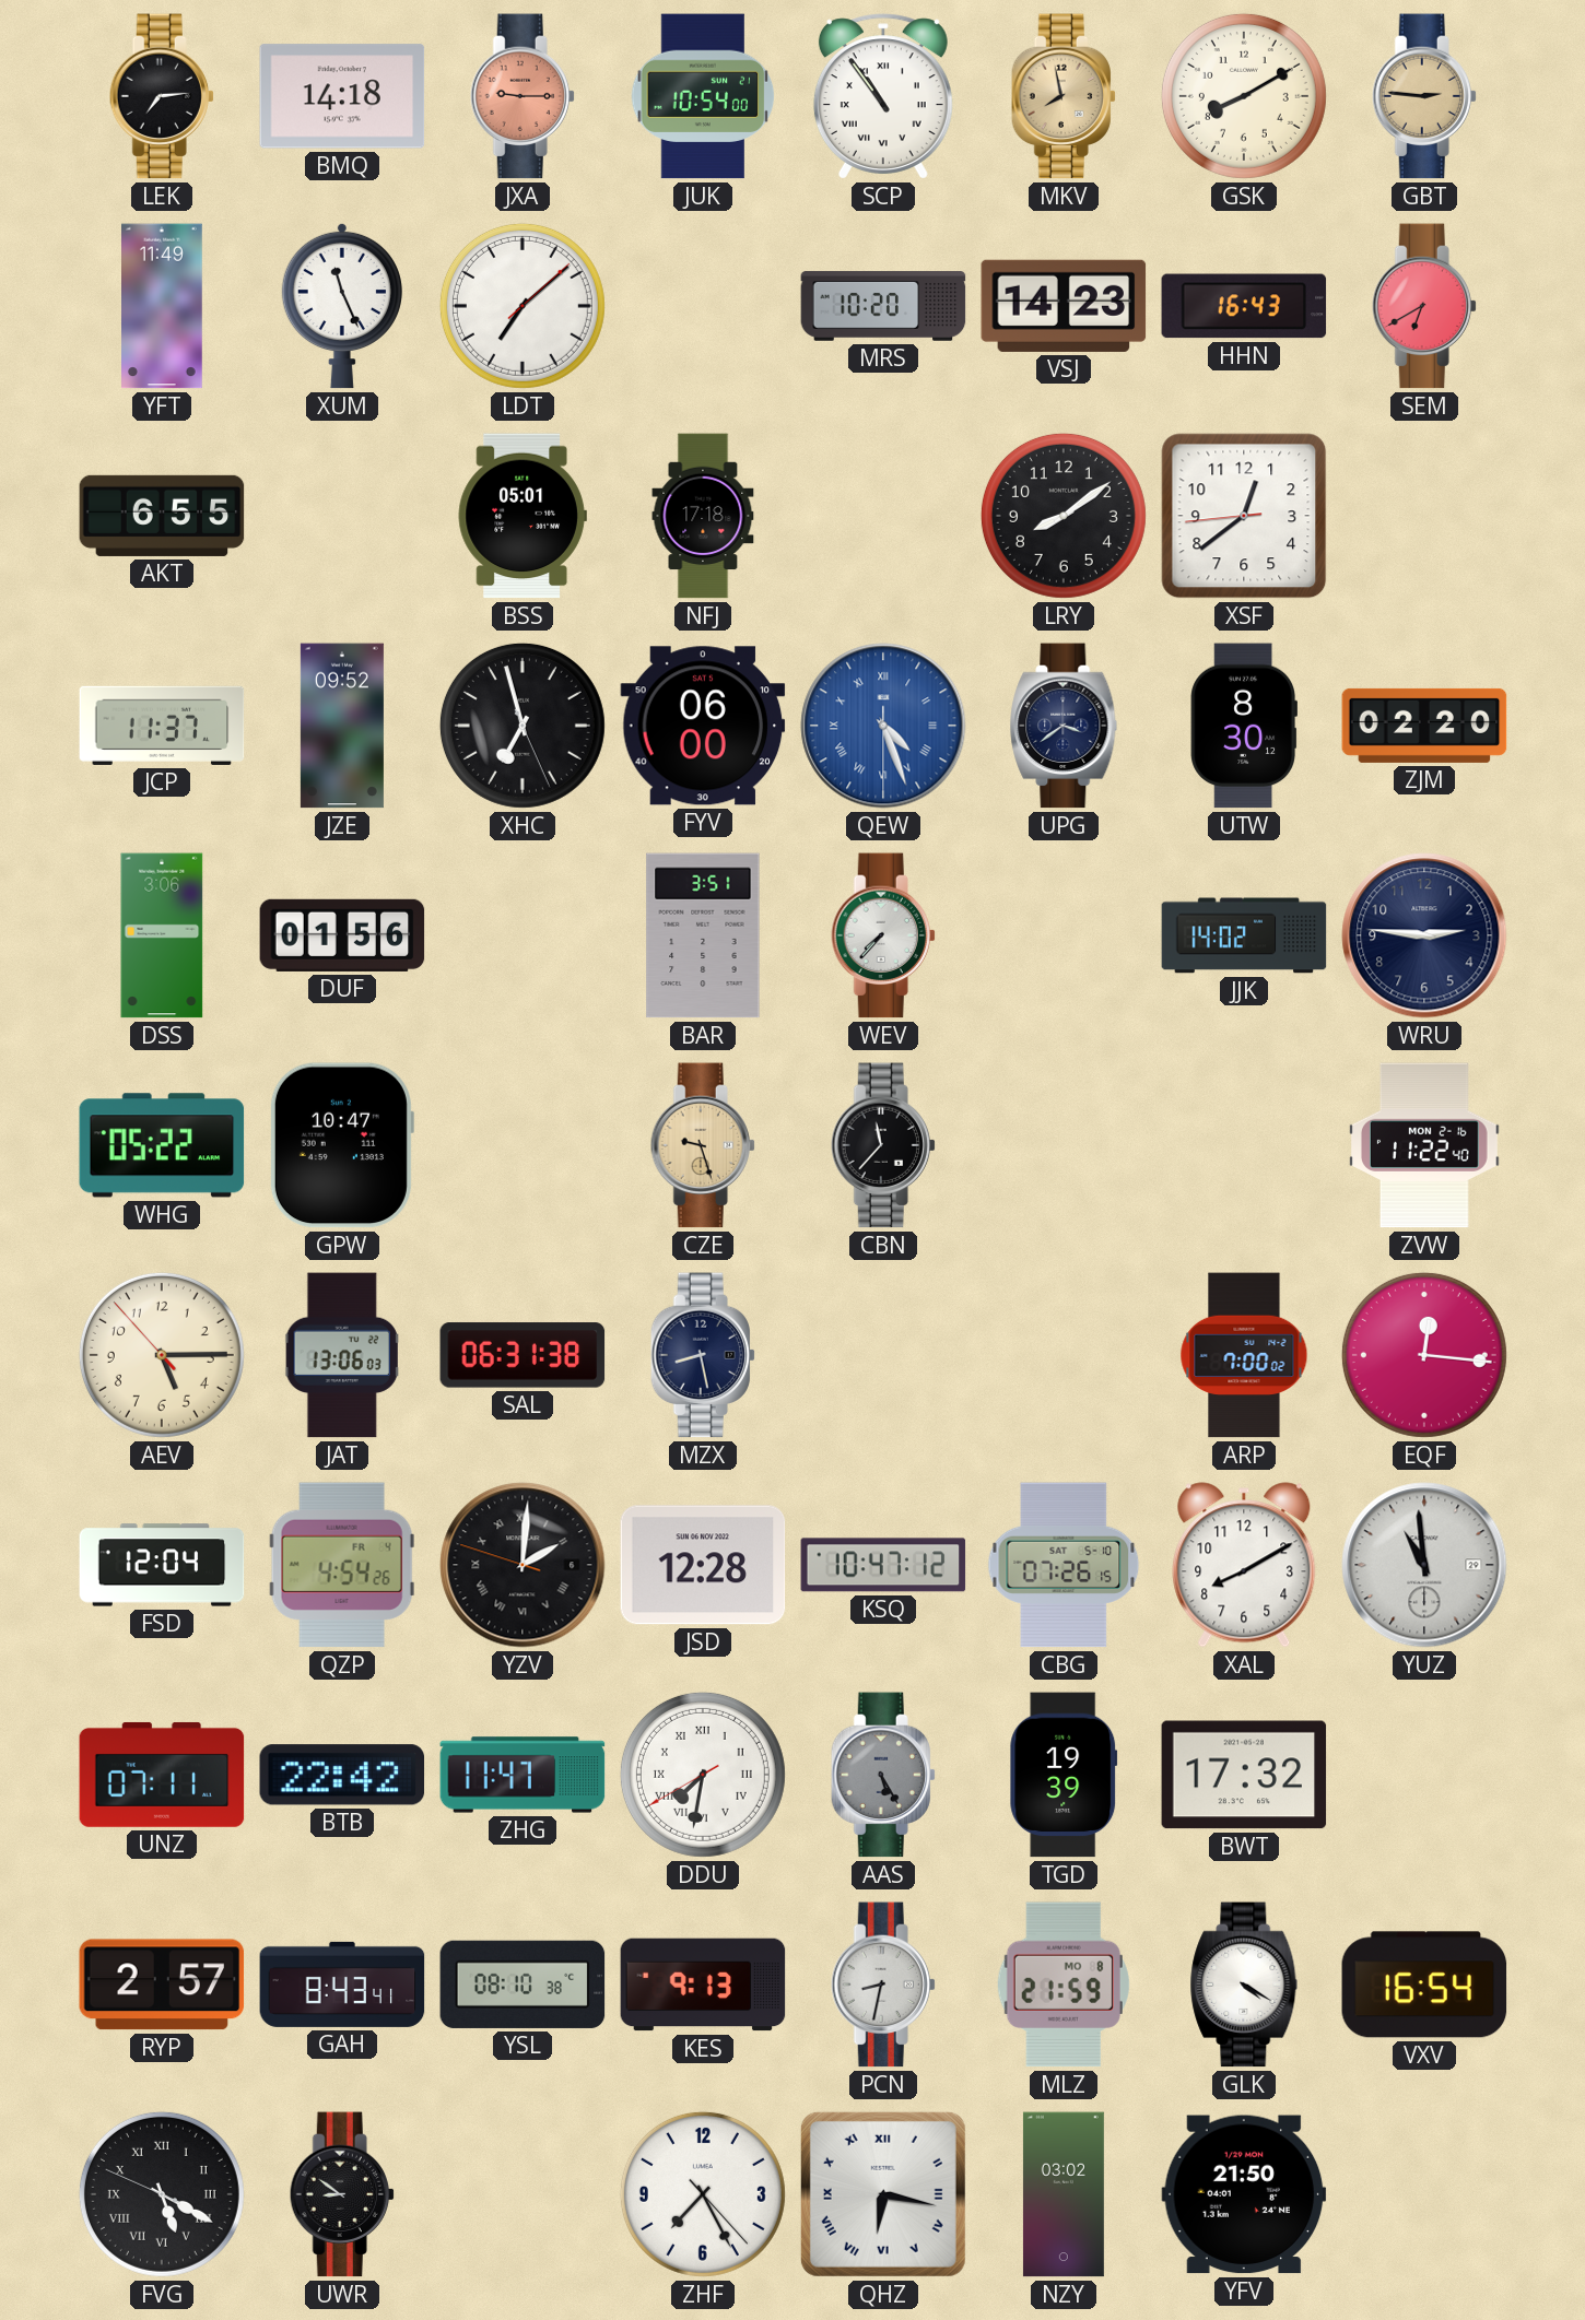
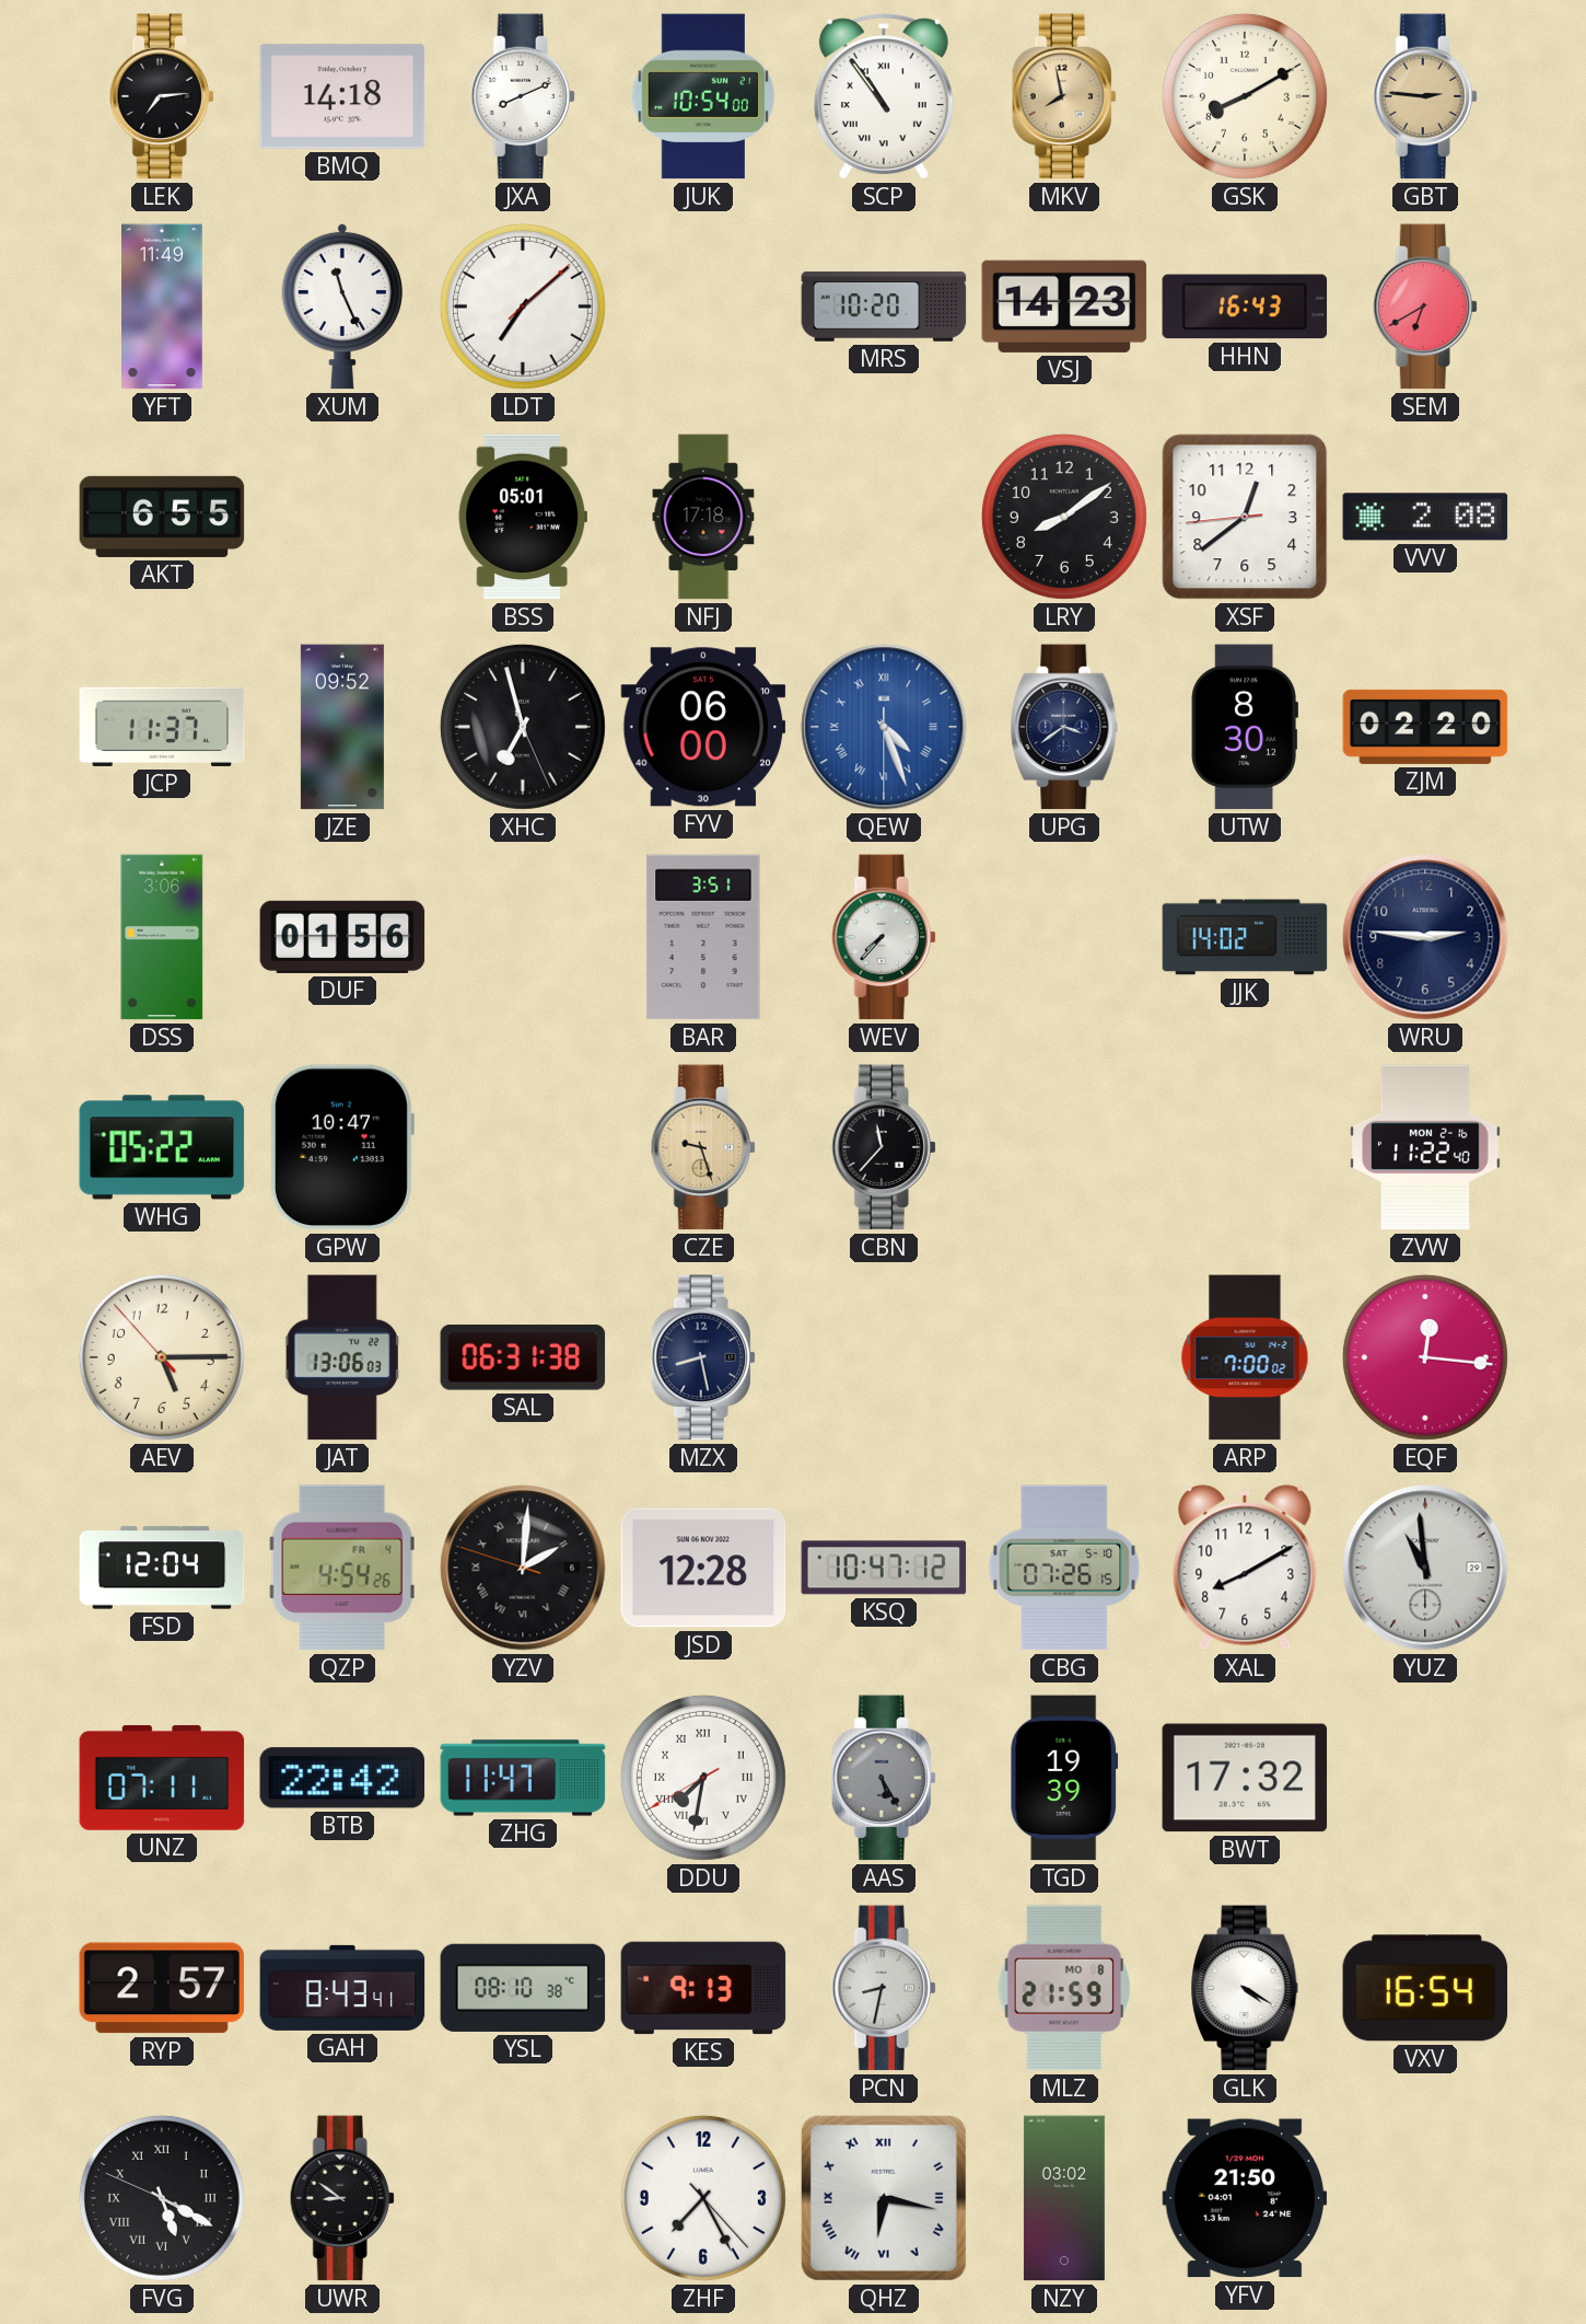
JXA: 9:15 -> 8:11 (523, 96)
JXA dial: salmon -> white (523, 96)
VVV: none -> 2:08 (1425, 517)
